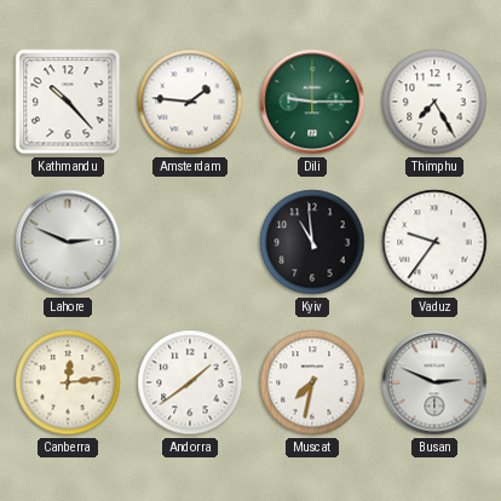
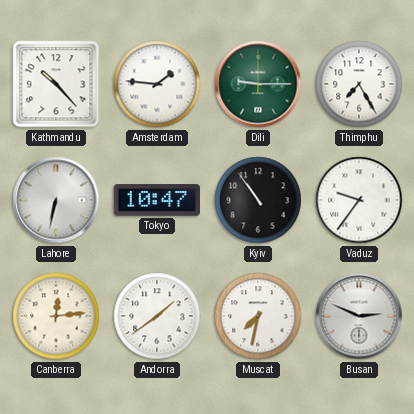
Lahore: 2:49 -> 6:32 (56, 200)
Tokyo: none -> 10:47 (157, 200)
Kyiv: 10:59 -> 10:54 (258, 200)
